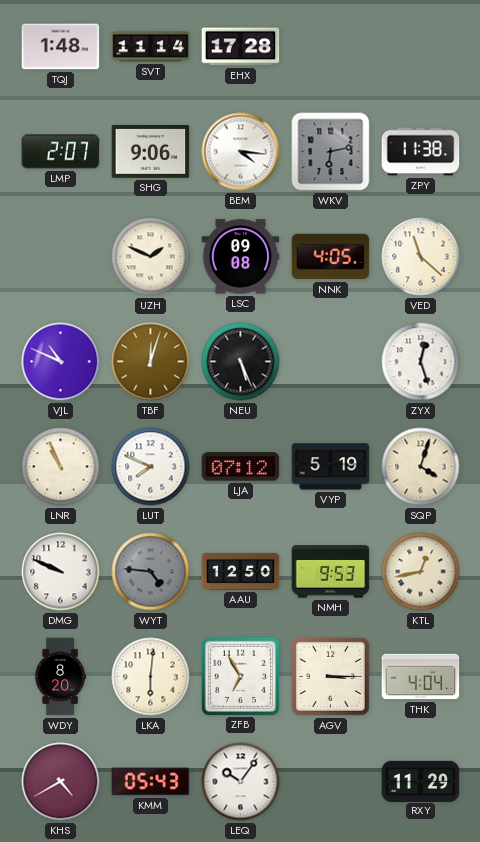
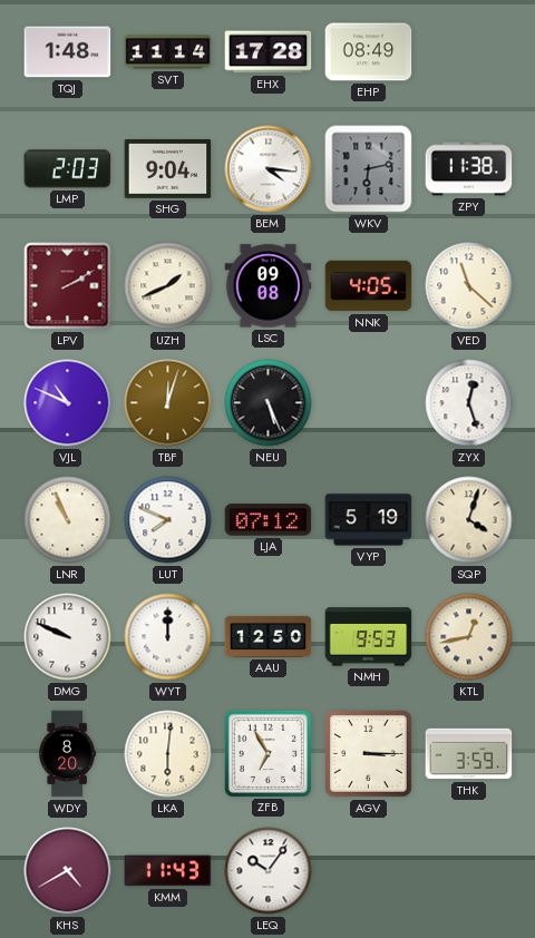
EHP: none -> 08:49 (369, 52)
LMP: 2:07 -> 2:03 (68, 169)
SHG: 9:06 -> 9:04 (168, 169)
LPV: none -> 2:10 (68, 286)
UZH: 1:49 -> 1:41 (168, 286)
WYT: 4:46 -> 12:00 (168, 637)
WYT dial: grey -> white (168, 637)
THK: 4:04 -> 3:59 (469, 754)
KMM: 05:43 -> 11:43 (168, 871)
RXY: 11:29 -> none (421, 781)
